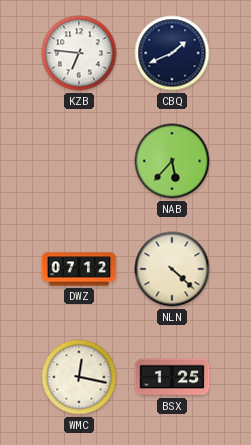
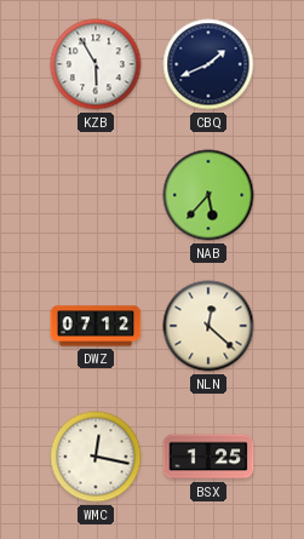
KZB: 6:46 -> 5:55 (96, 64)
NLN: 4:22 -> 12:22 (208, 326)
